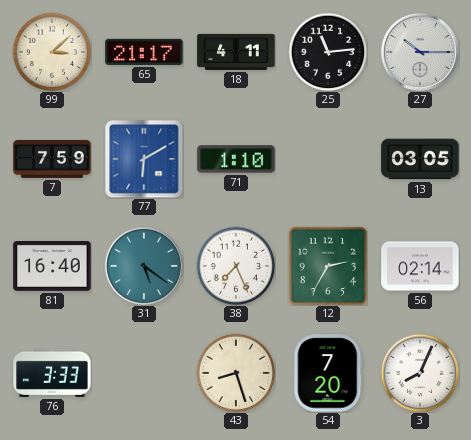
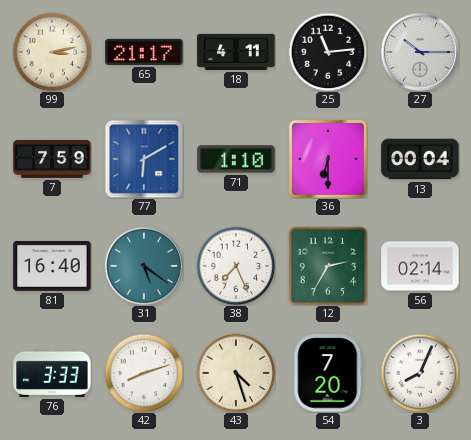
99: 3:08 -> 3:13 (52, 52)
36: none -> 6:30 (328, 159)
13: 03:05 -> 00:04 (420, 159)
42: none -> 8:12 (144, 373)
43: 8:27 -> 4:27 (236, 373)
